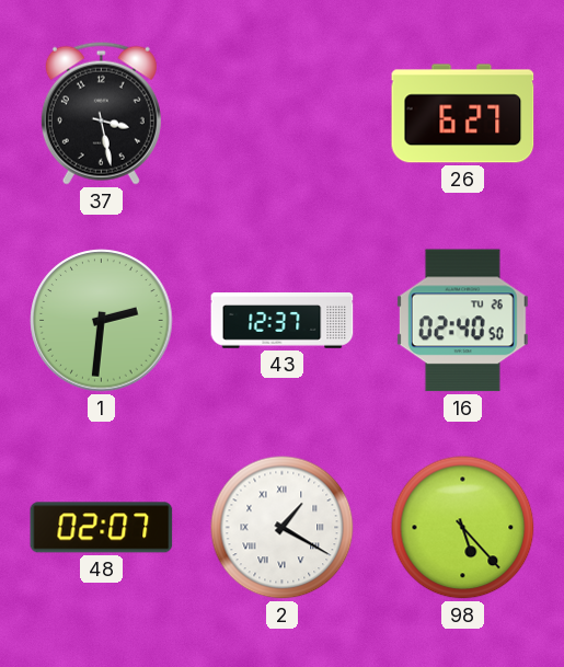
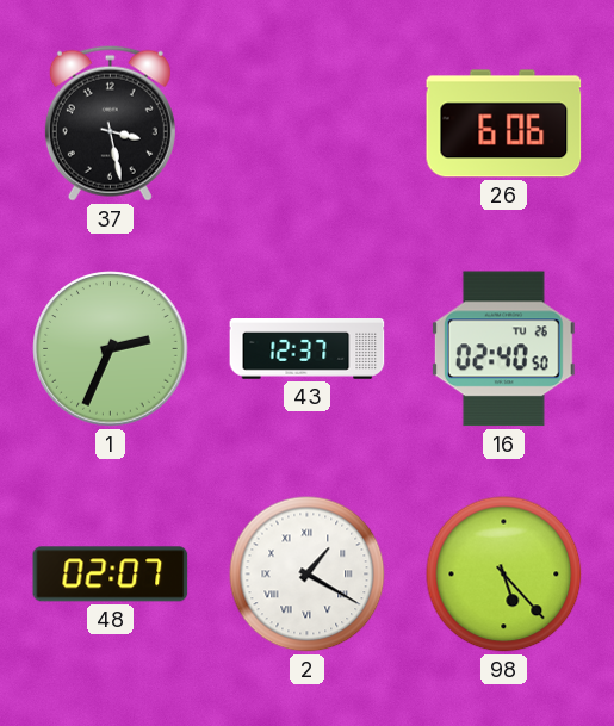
26: 6:27 -> 6:06 (504, 124)
1: 2:31 -> 2:34 (111, 349)
